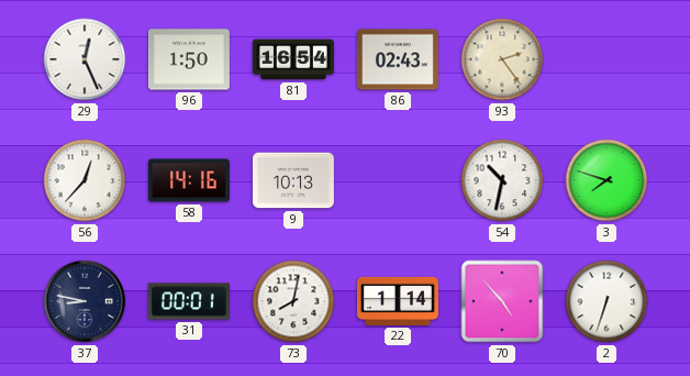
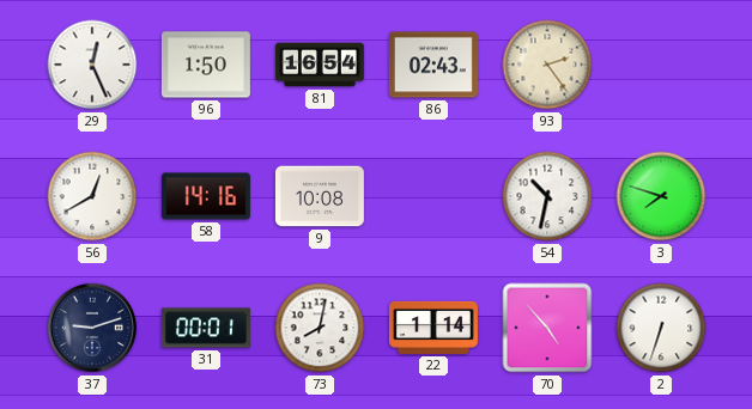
56: 12:37 -> 12:40 (92, 196)
9: 10:13 -> 10:08 (320, 196)
37: 8:47 -> 9:12 (92, 328)
